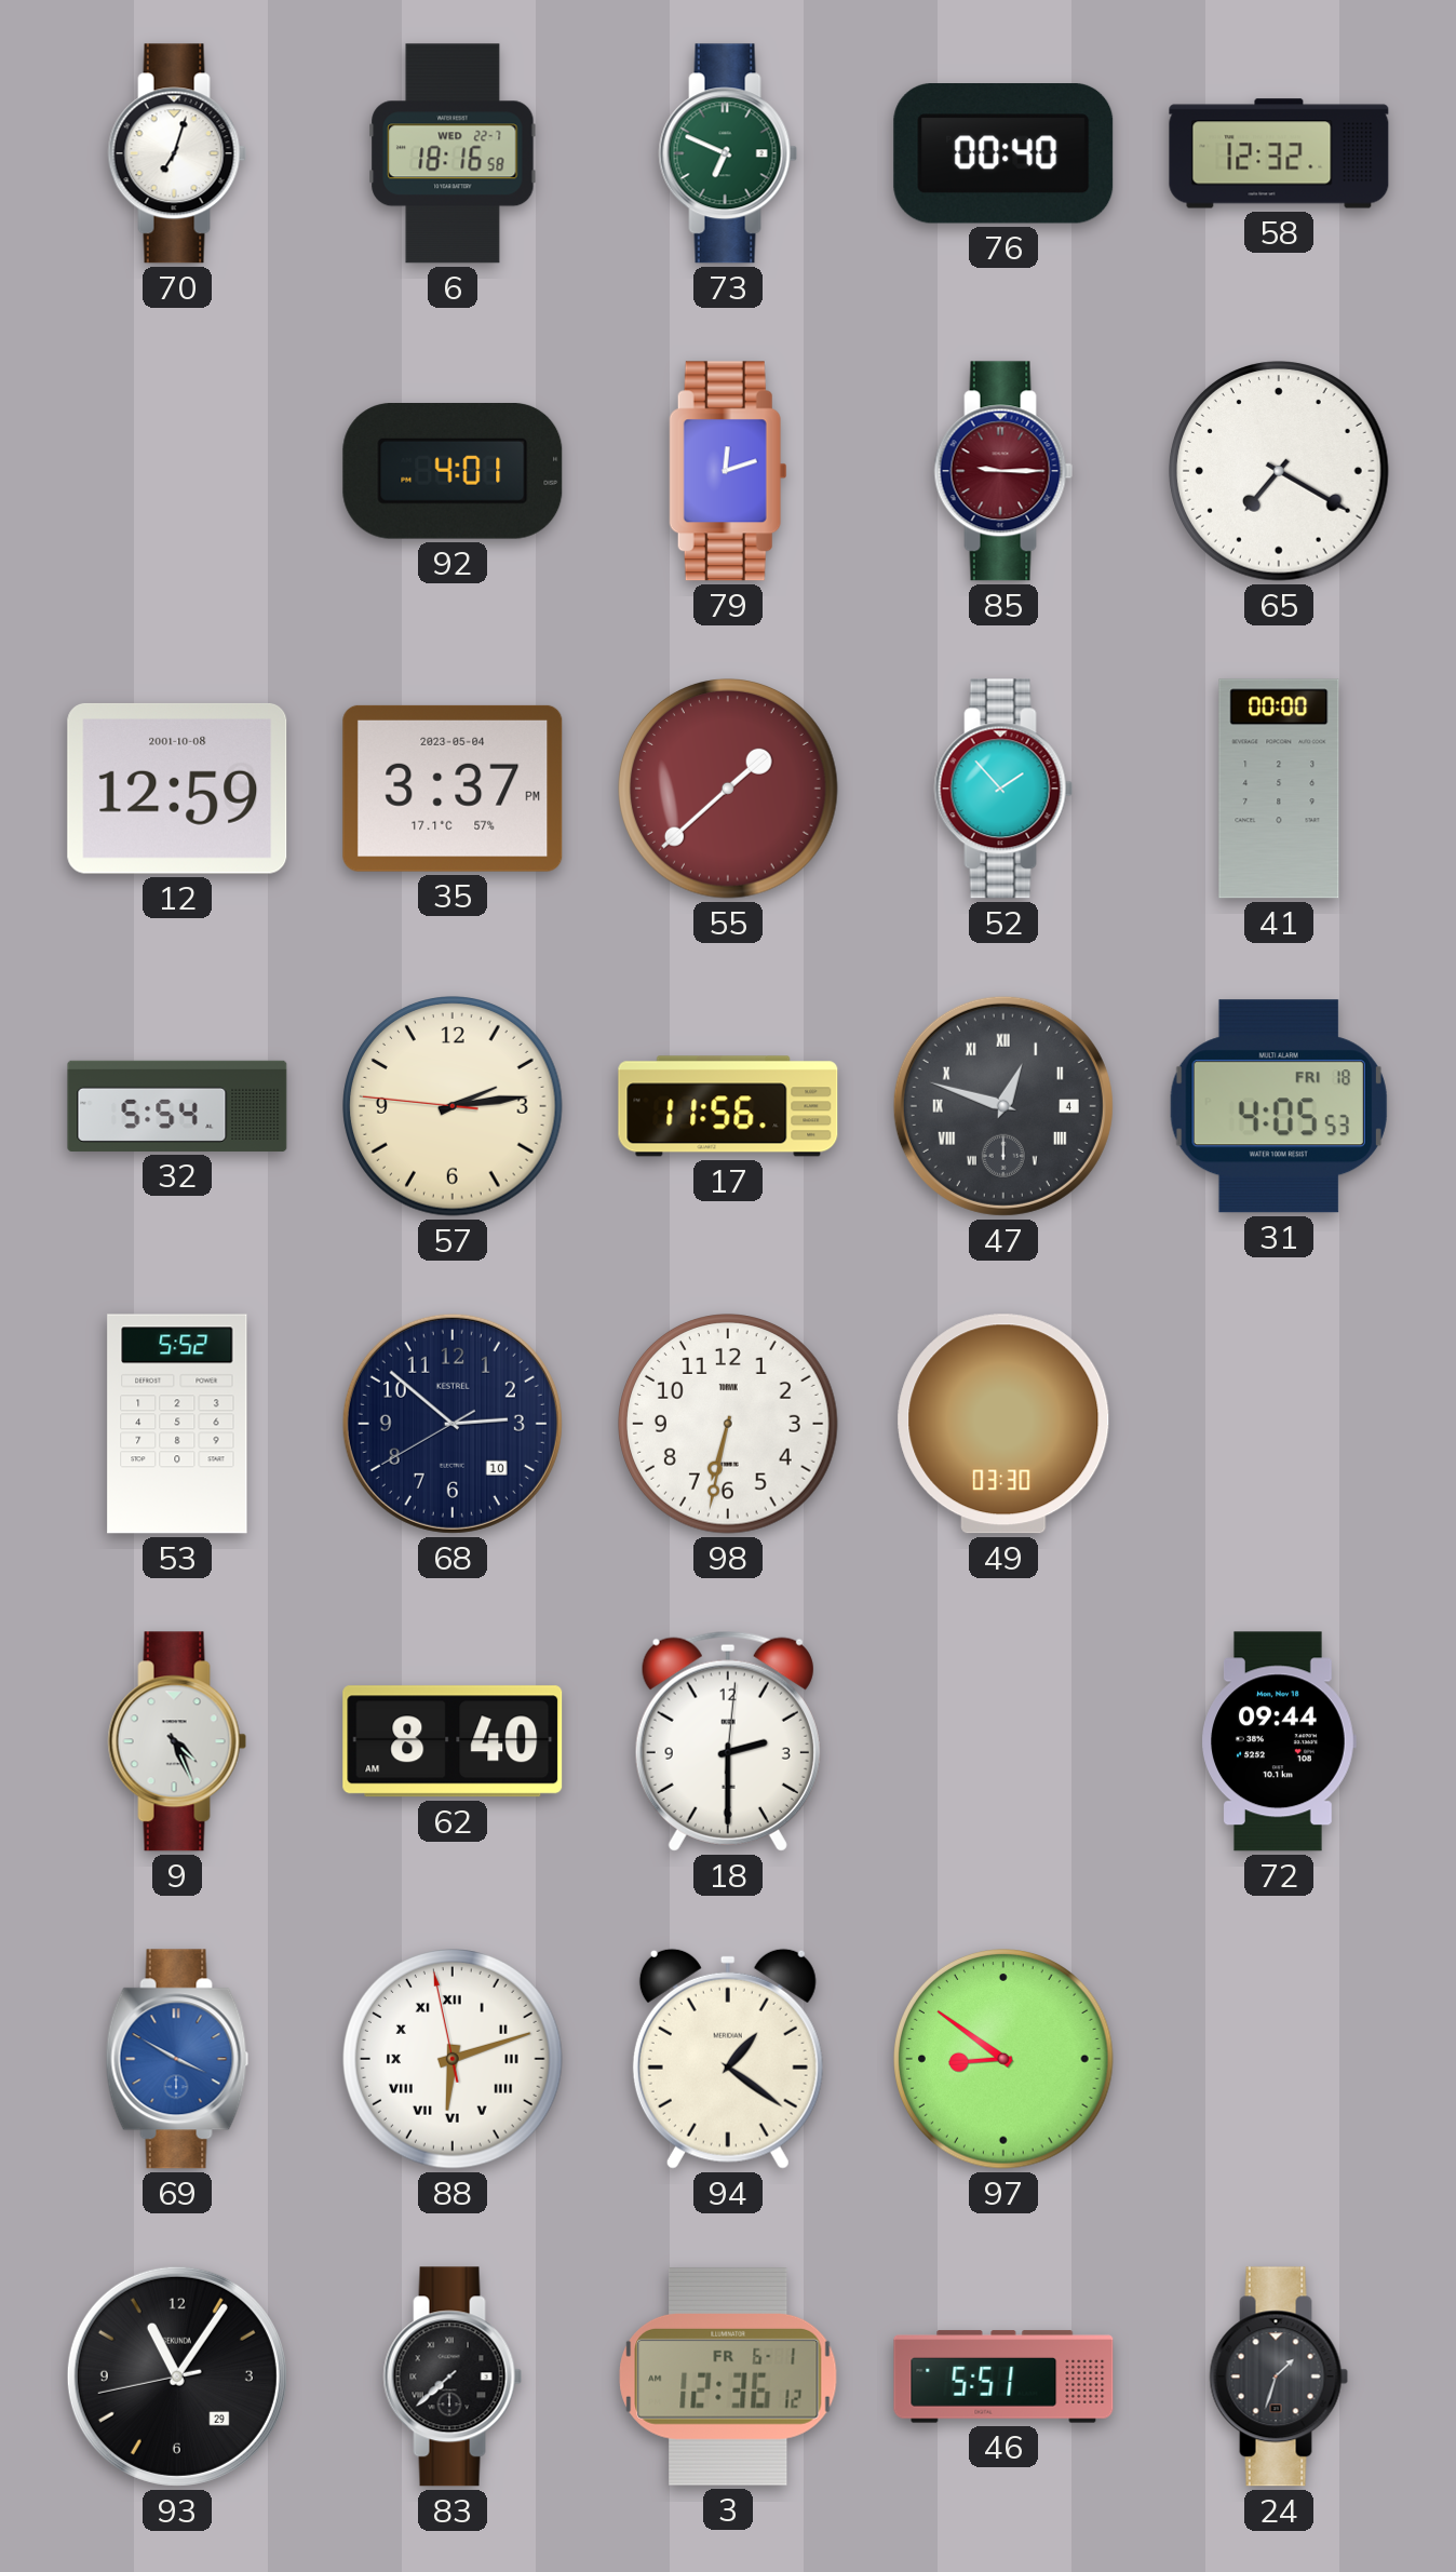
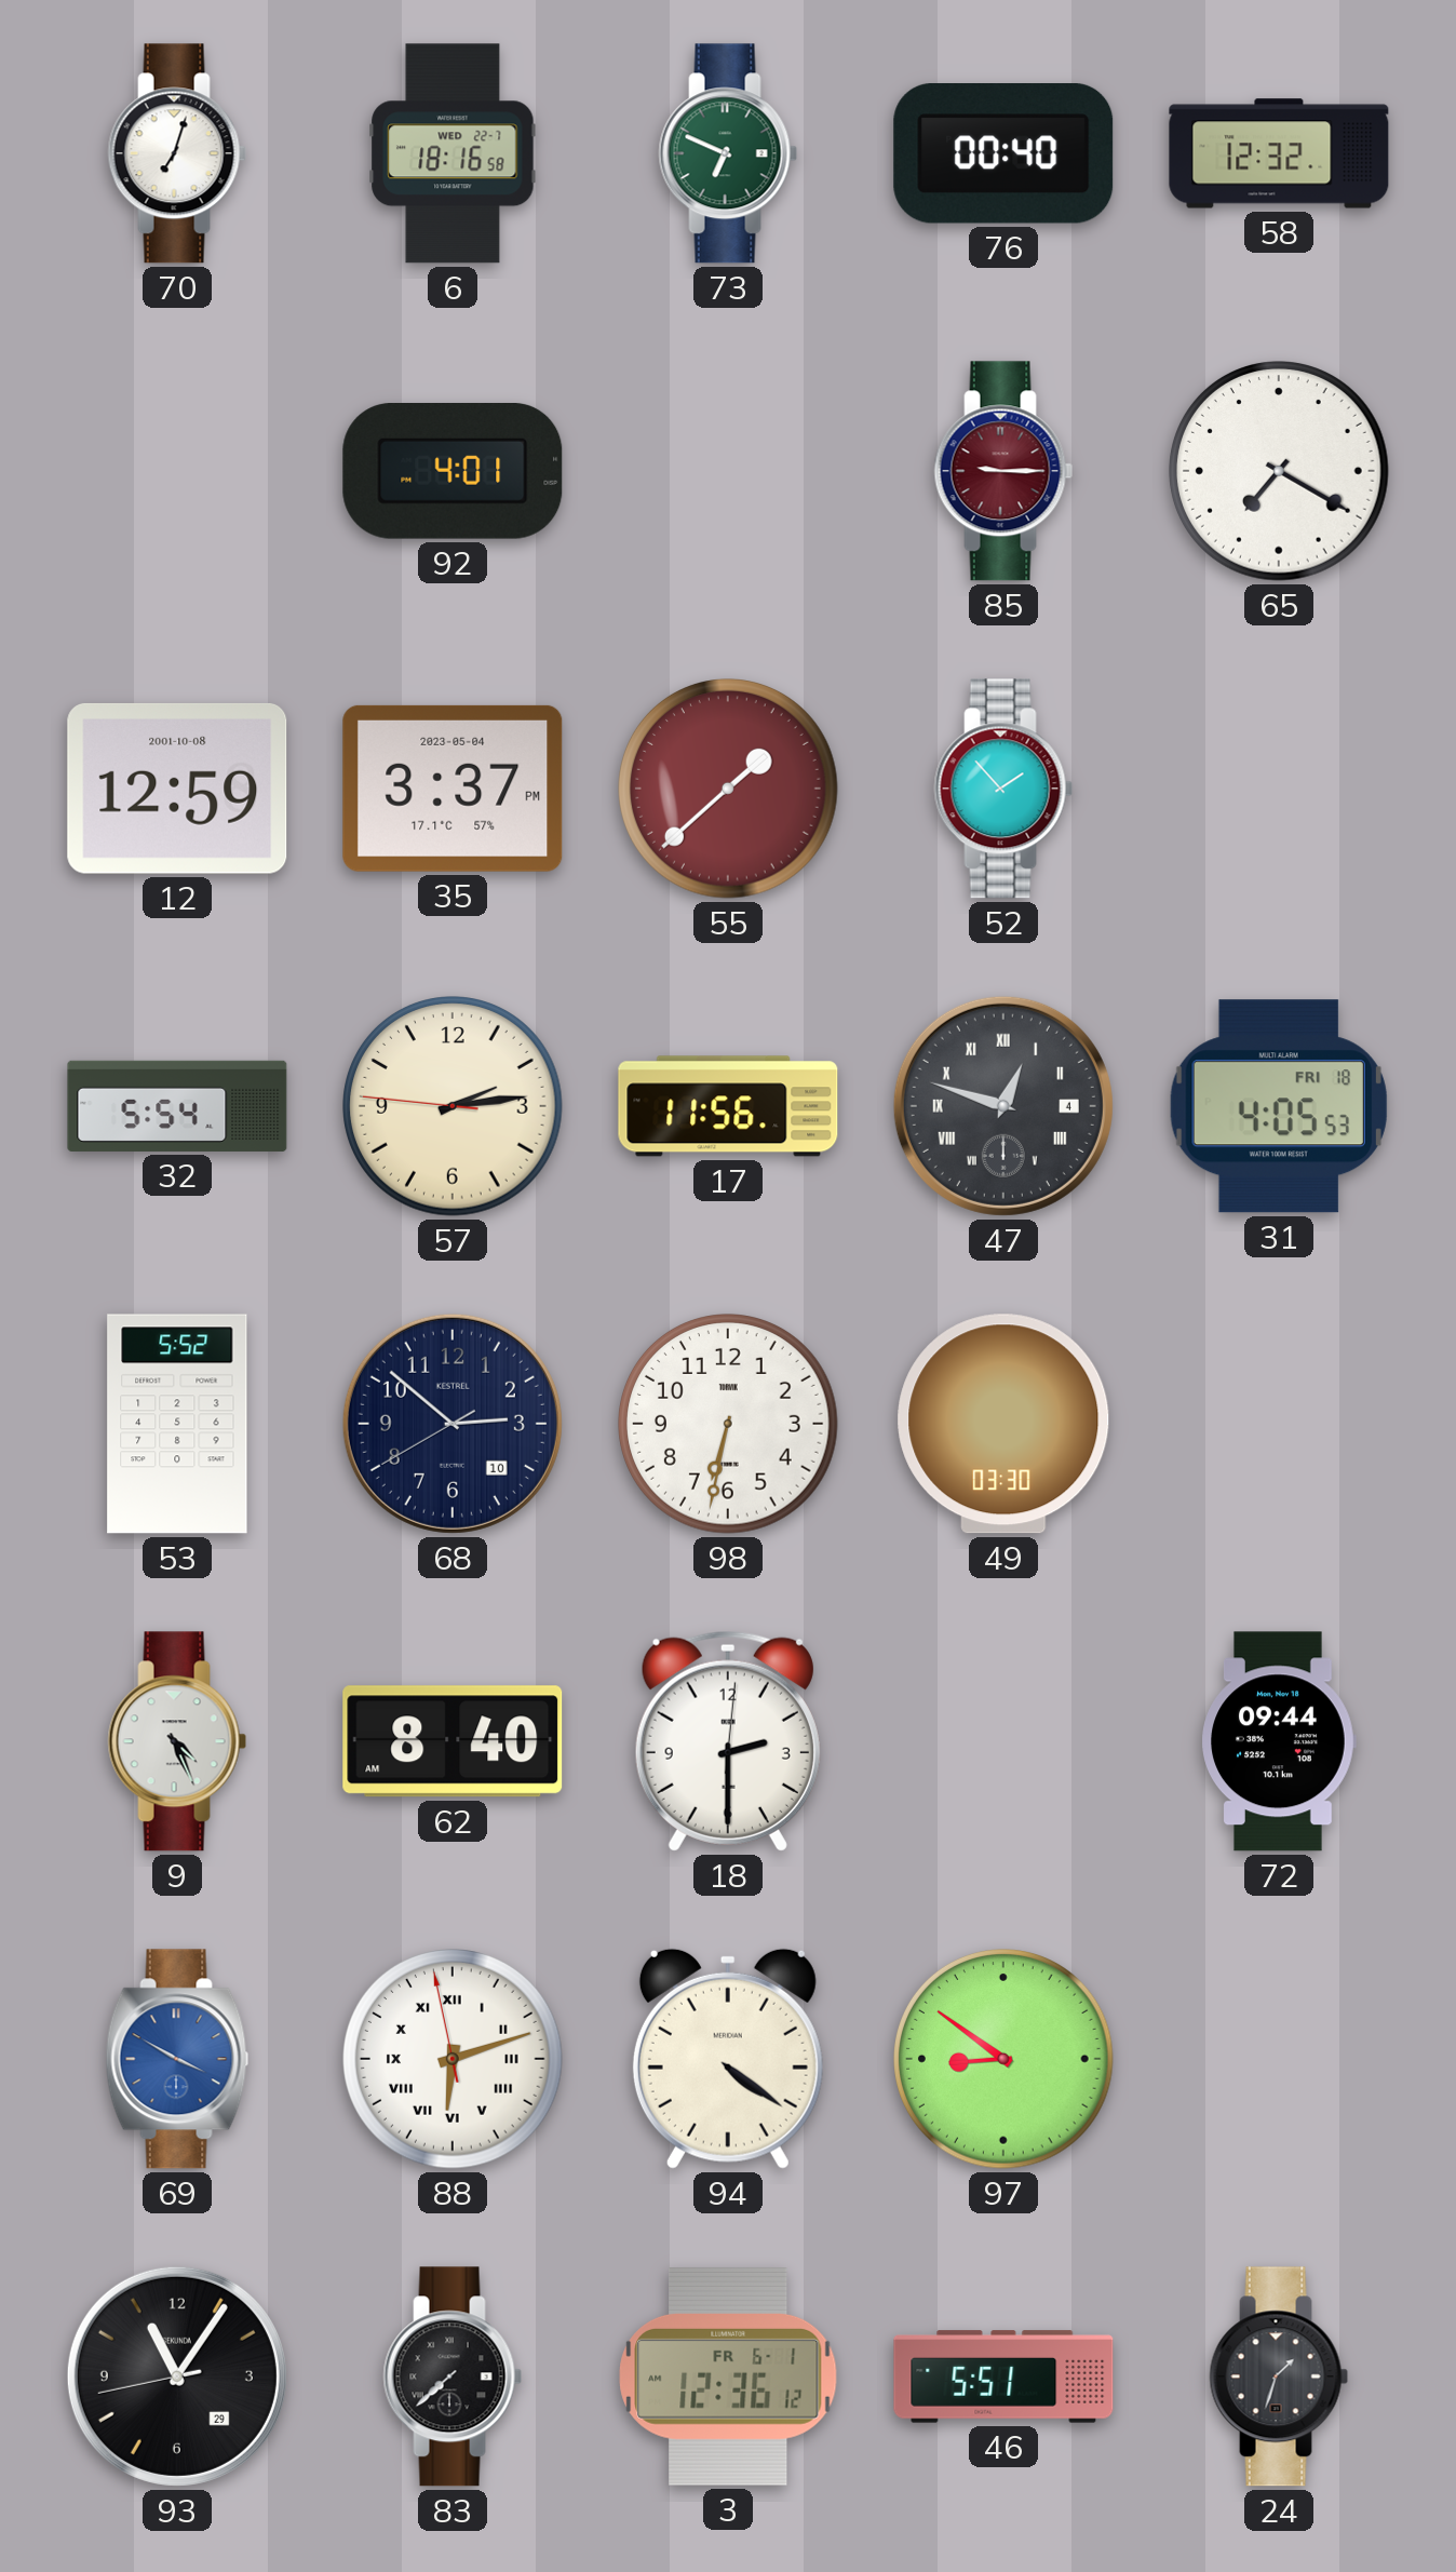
79: 12:12 -> none (728, 471)
41: 00:00 -> none (1279, 789)
94: 1:21 -> 4:21 (728, 2059)
